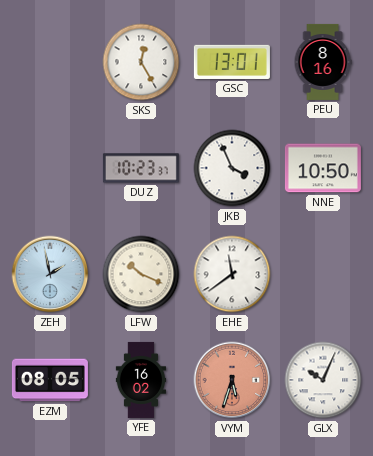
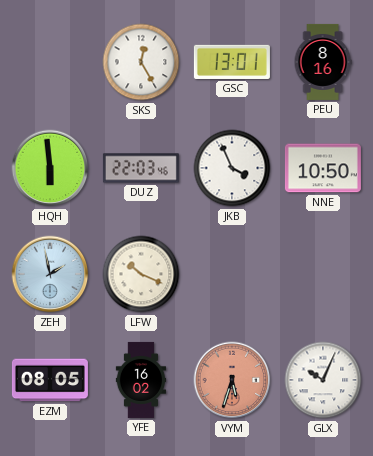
HQH: none -> 5:59 (50, 168)
DUZ: 10:23 -> 22:03 (141, 168)
EHE: 11:39 -> none (232, 274)
